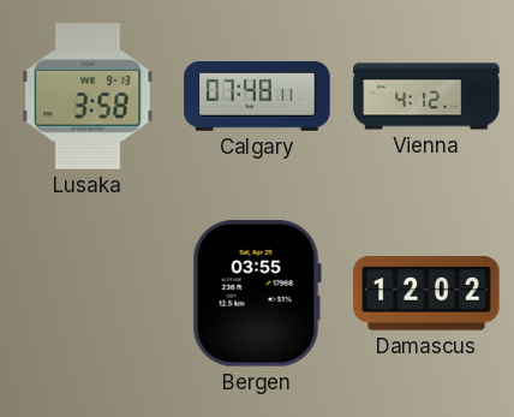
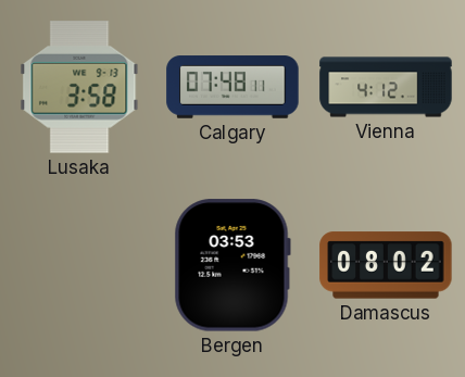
Bergen: 03:55 -> 03:53 (232, 265)
Damascus: 12:02 -> 08:02 (386, 265)
